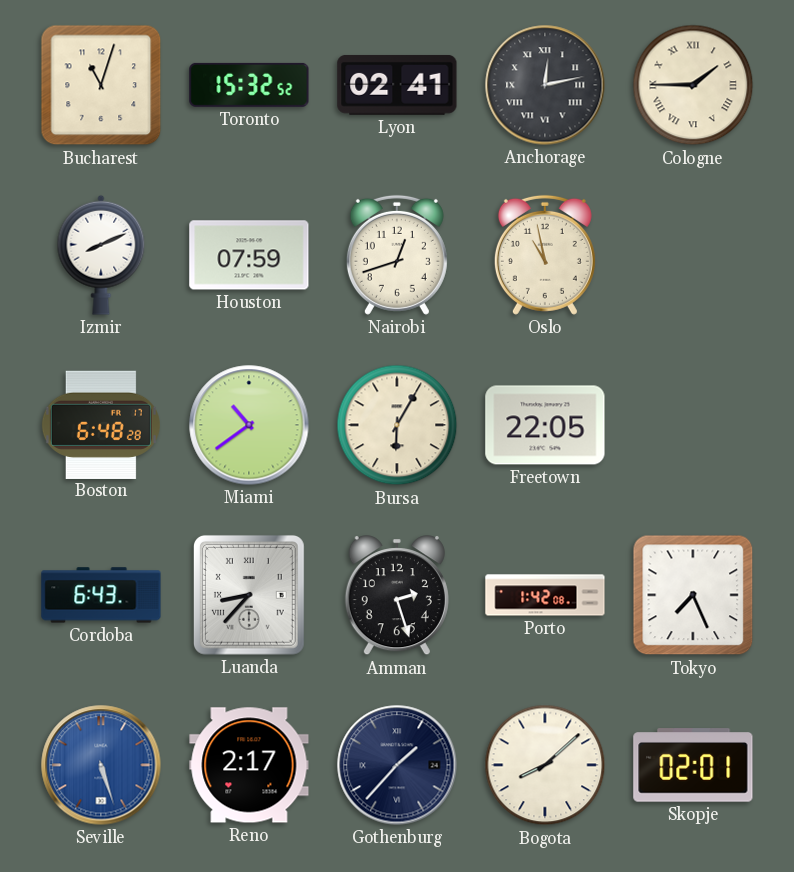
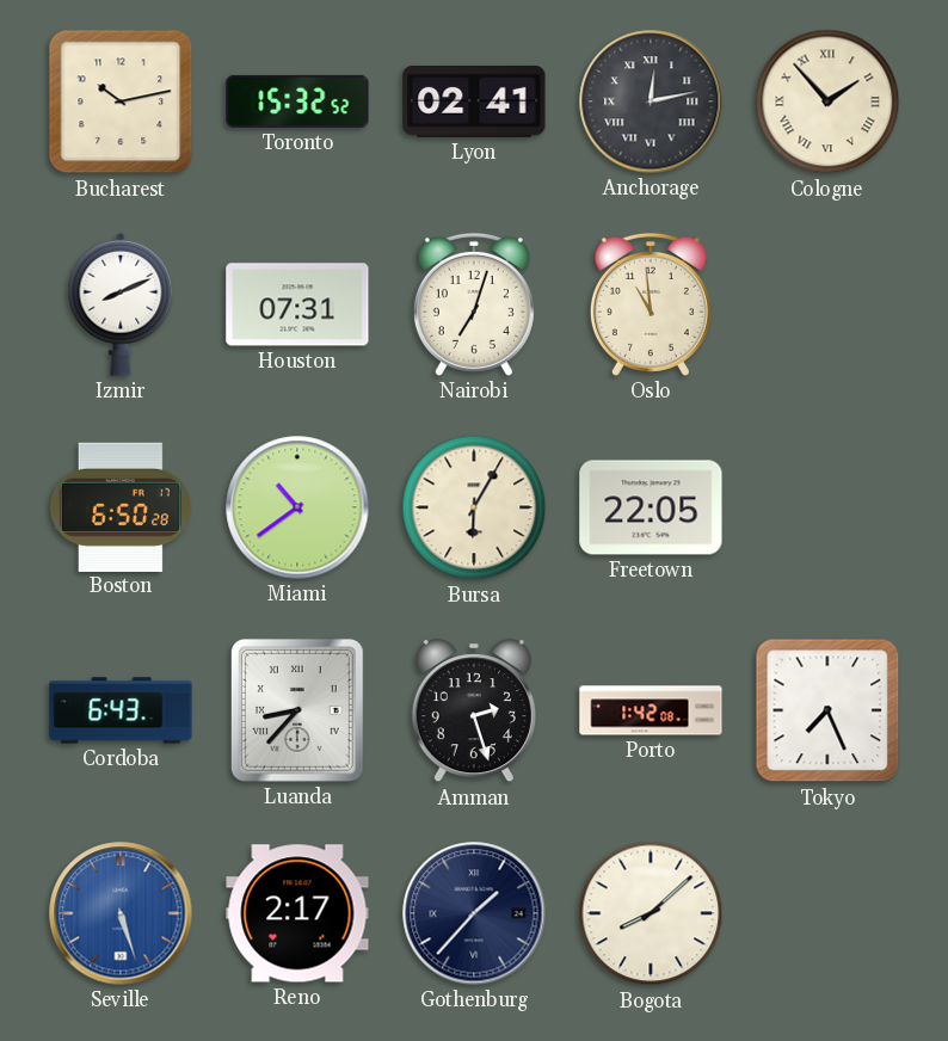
Bucharest: 11:03 -> 10:13 (121, 101)
Cologne: 1:45 -> 1:53 (827, 101)
Houston: 07:59 -> 07:31 (297, 304)
Nairobi: 12:42 -> 7:03 (474, 304)
Oslo: 10:58 -> 10:59 (651, 304)
Boston: 6:48 -> 6:50 (121, 506)
Skopje: 02:01 -> none (693, 765)
